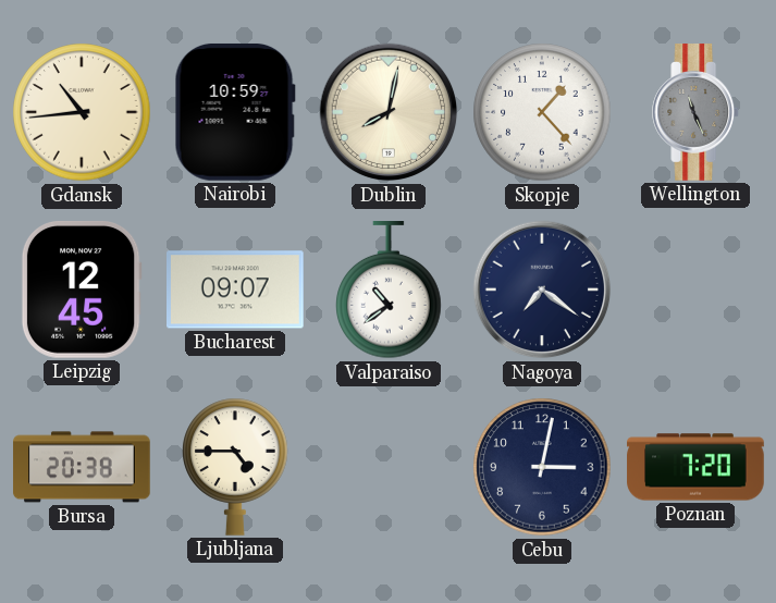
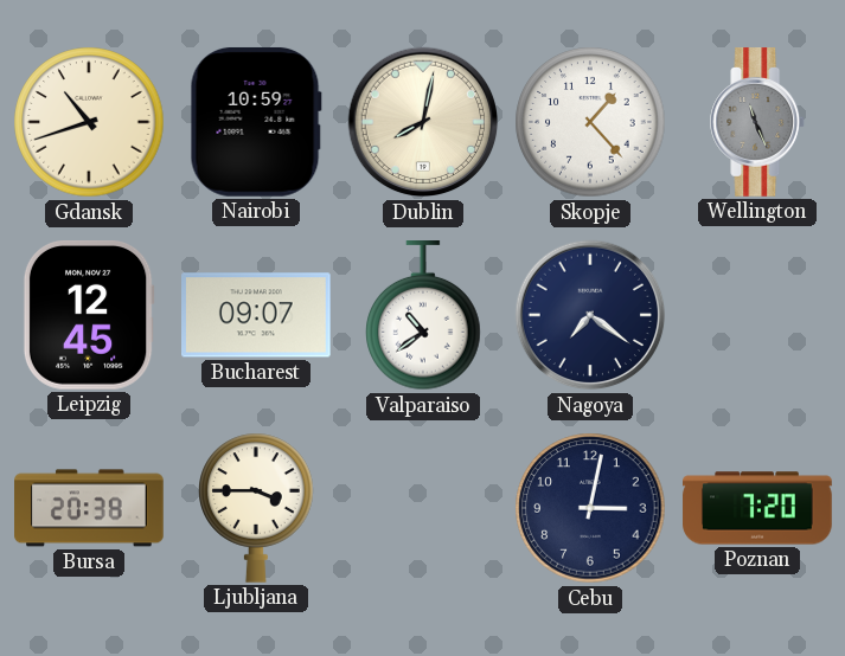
Gdansk: 10:44 -> 10:42 (89, 122)
Ljubljana: 4:45 -> 3:45 (256, 508)
